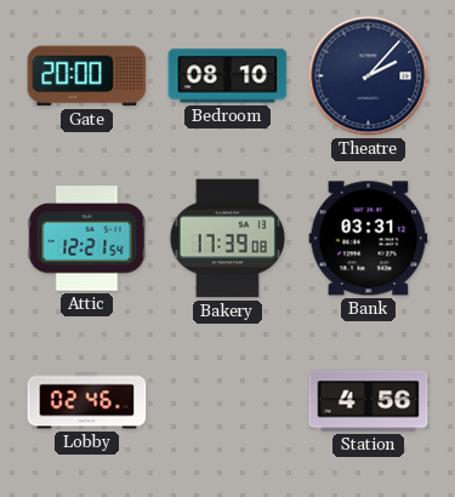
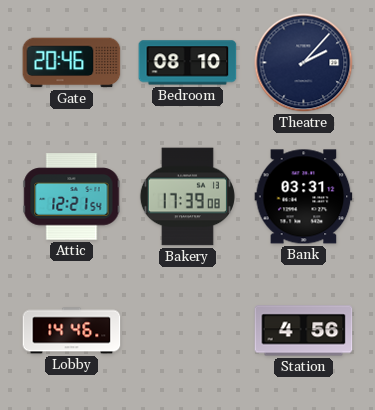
Gate: 20:00 -> 20:46 (72, 63)
Lobby: 02:46 -> 14:46 (72, 331)
